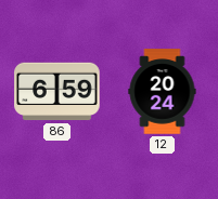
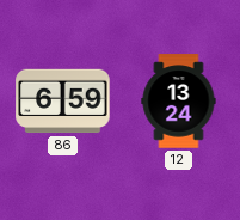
12: 20:24 -> 13:24 (179, 102)
